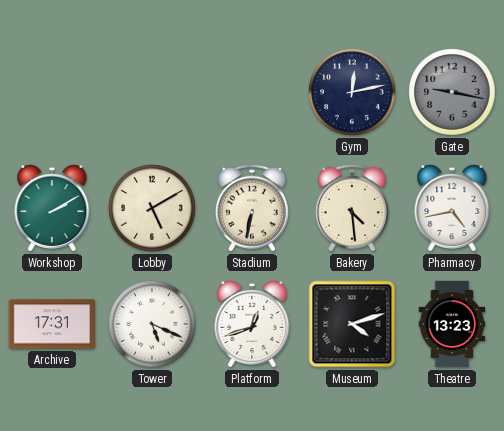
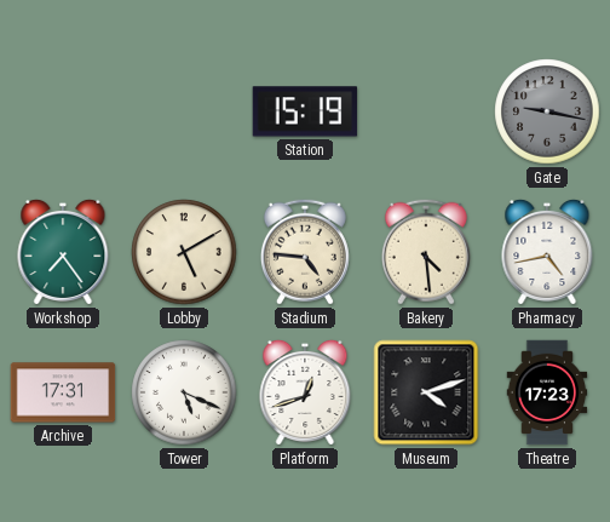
Station: none -> 15:19 (305, 111)
Gym: 12:13 -> none (352, 92)
Workshop: 2:10 -> 7:24 (63, 252)
Stadium: 6:32 -> 4:46 (305, 252)
Theatre: 13:23 -> 17:23 (547, 392)
